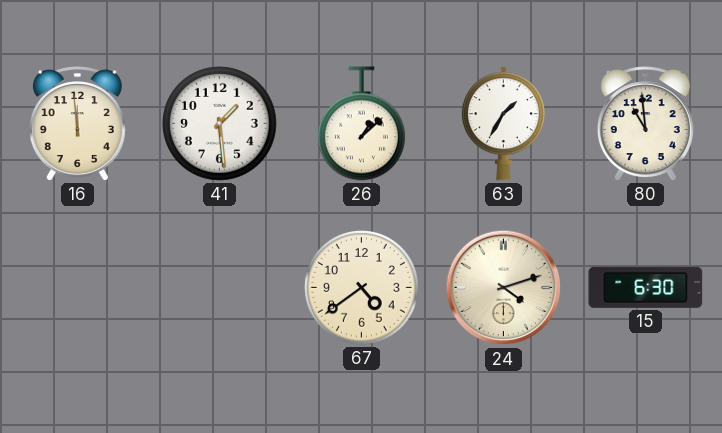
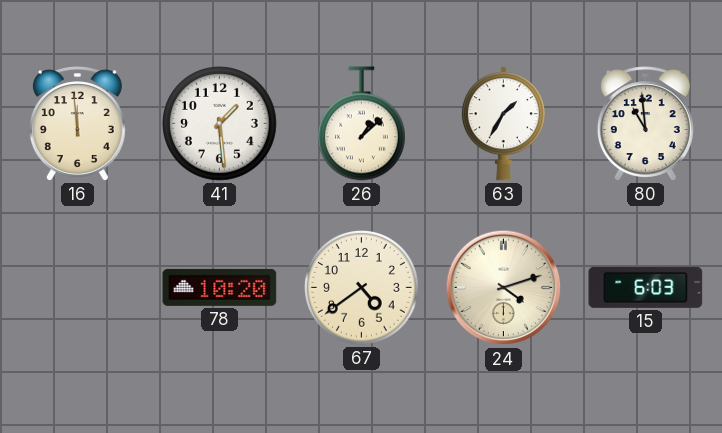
78: none -> 10:20 (220, 287)
15: 6:30 -> 6:03 (646, 287)
